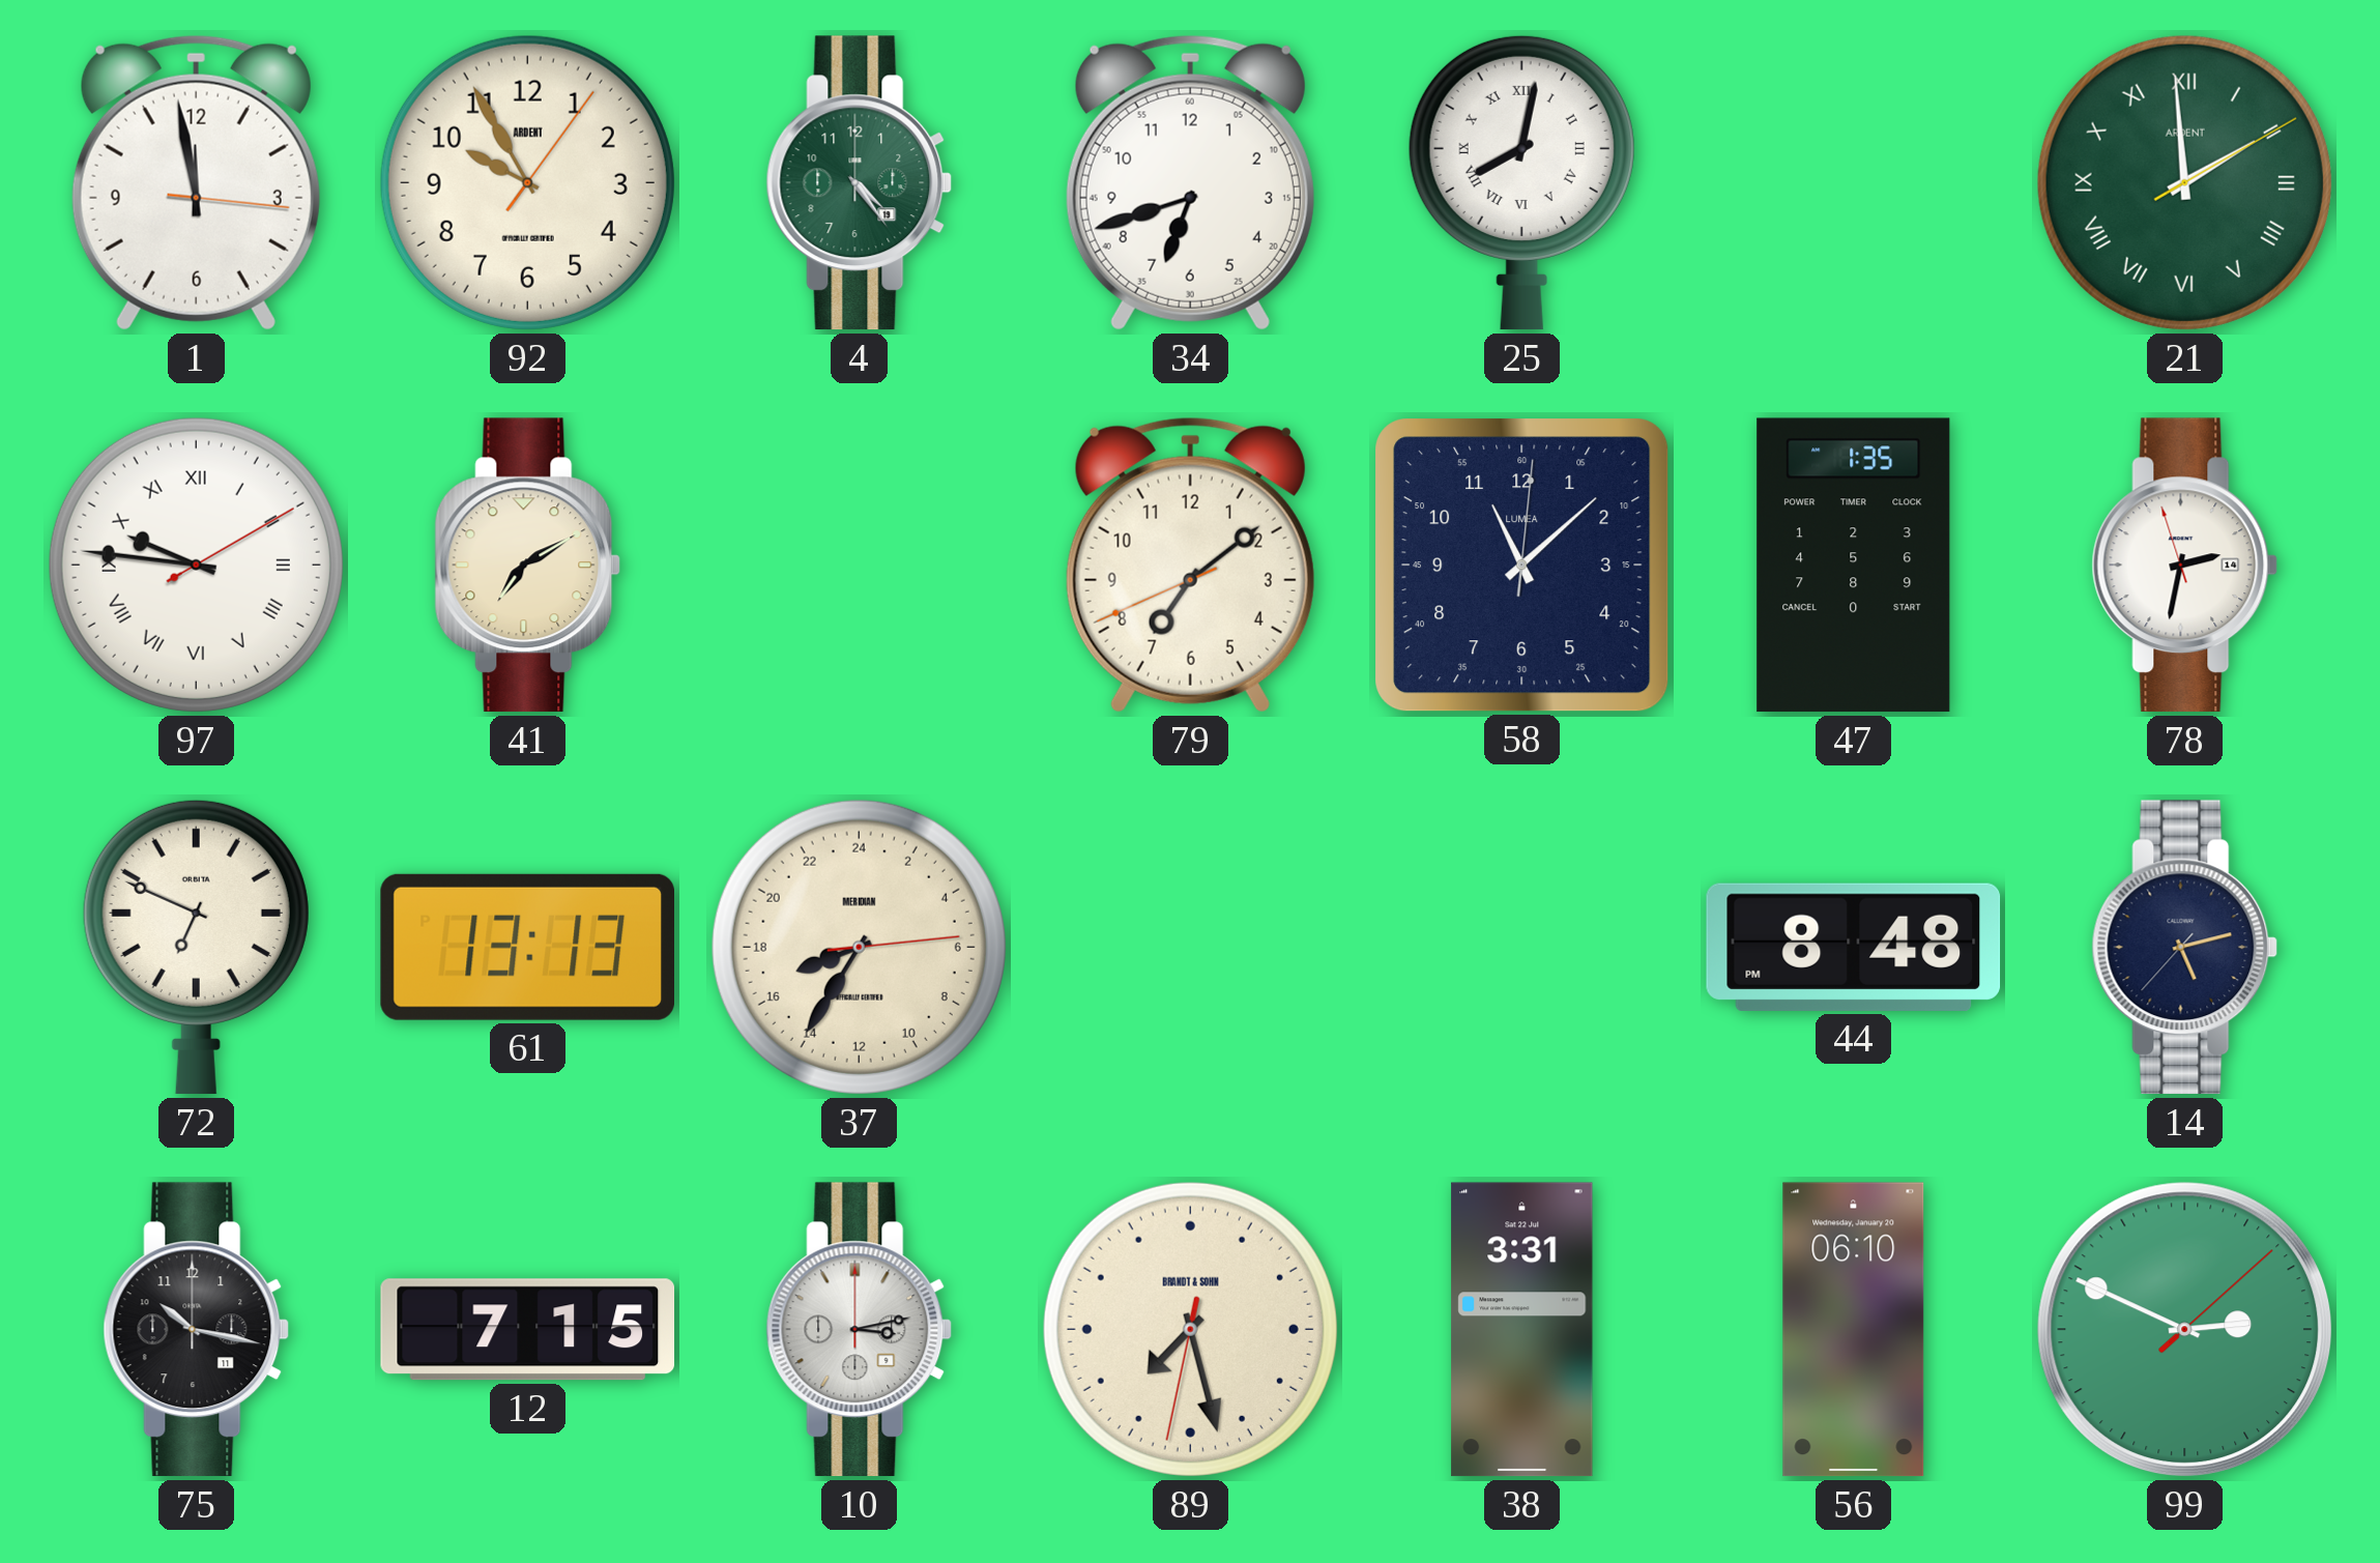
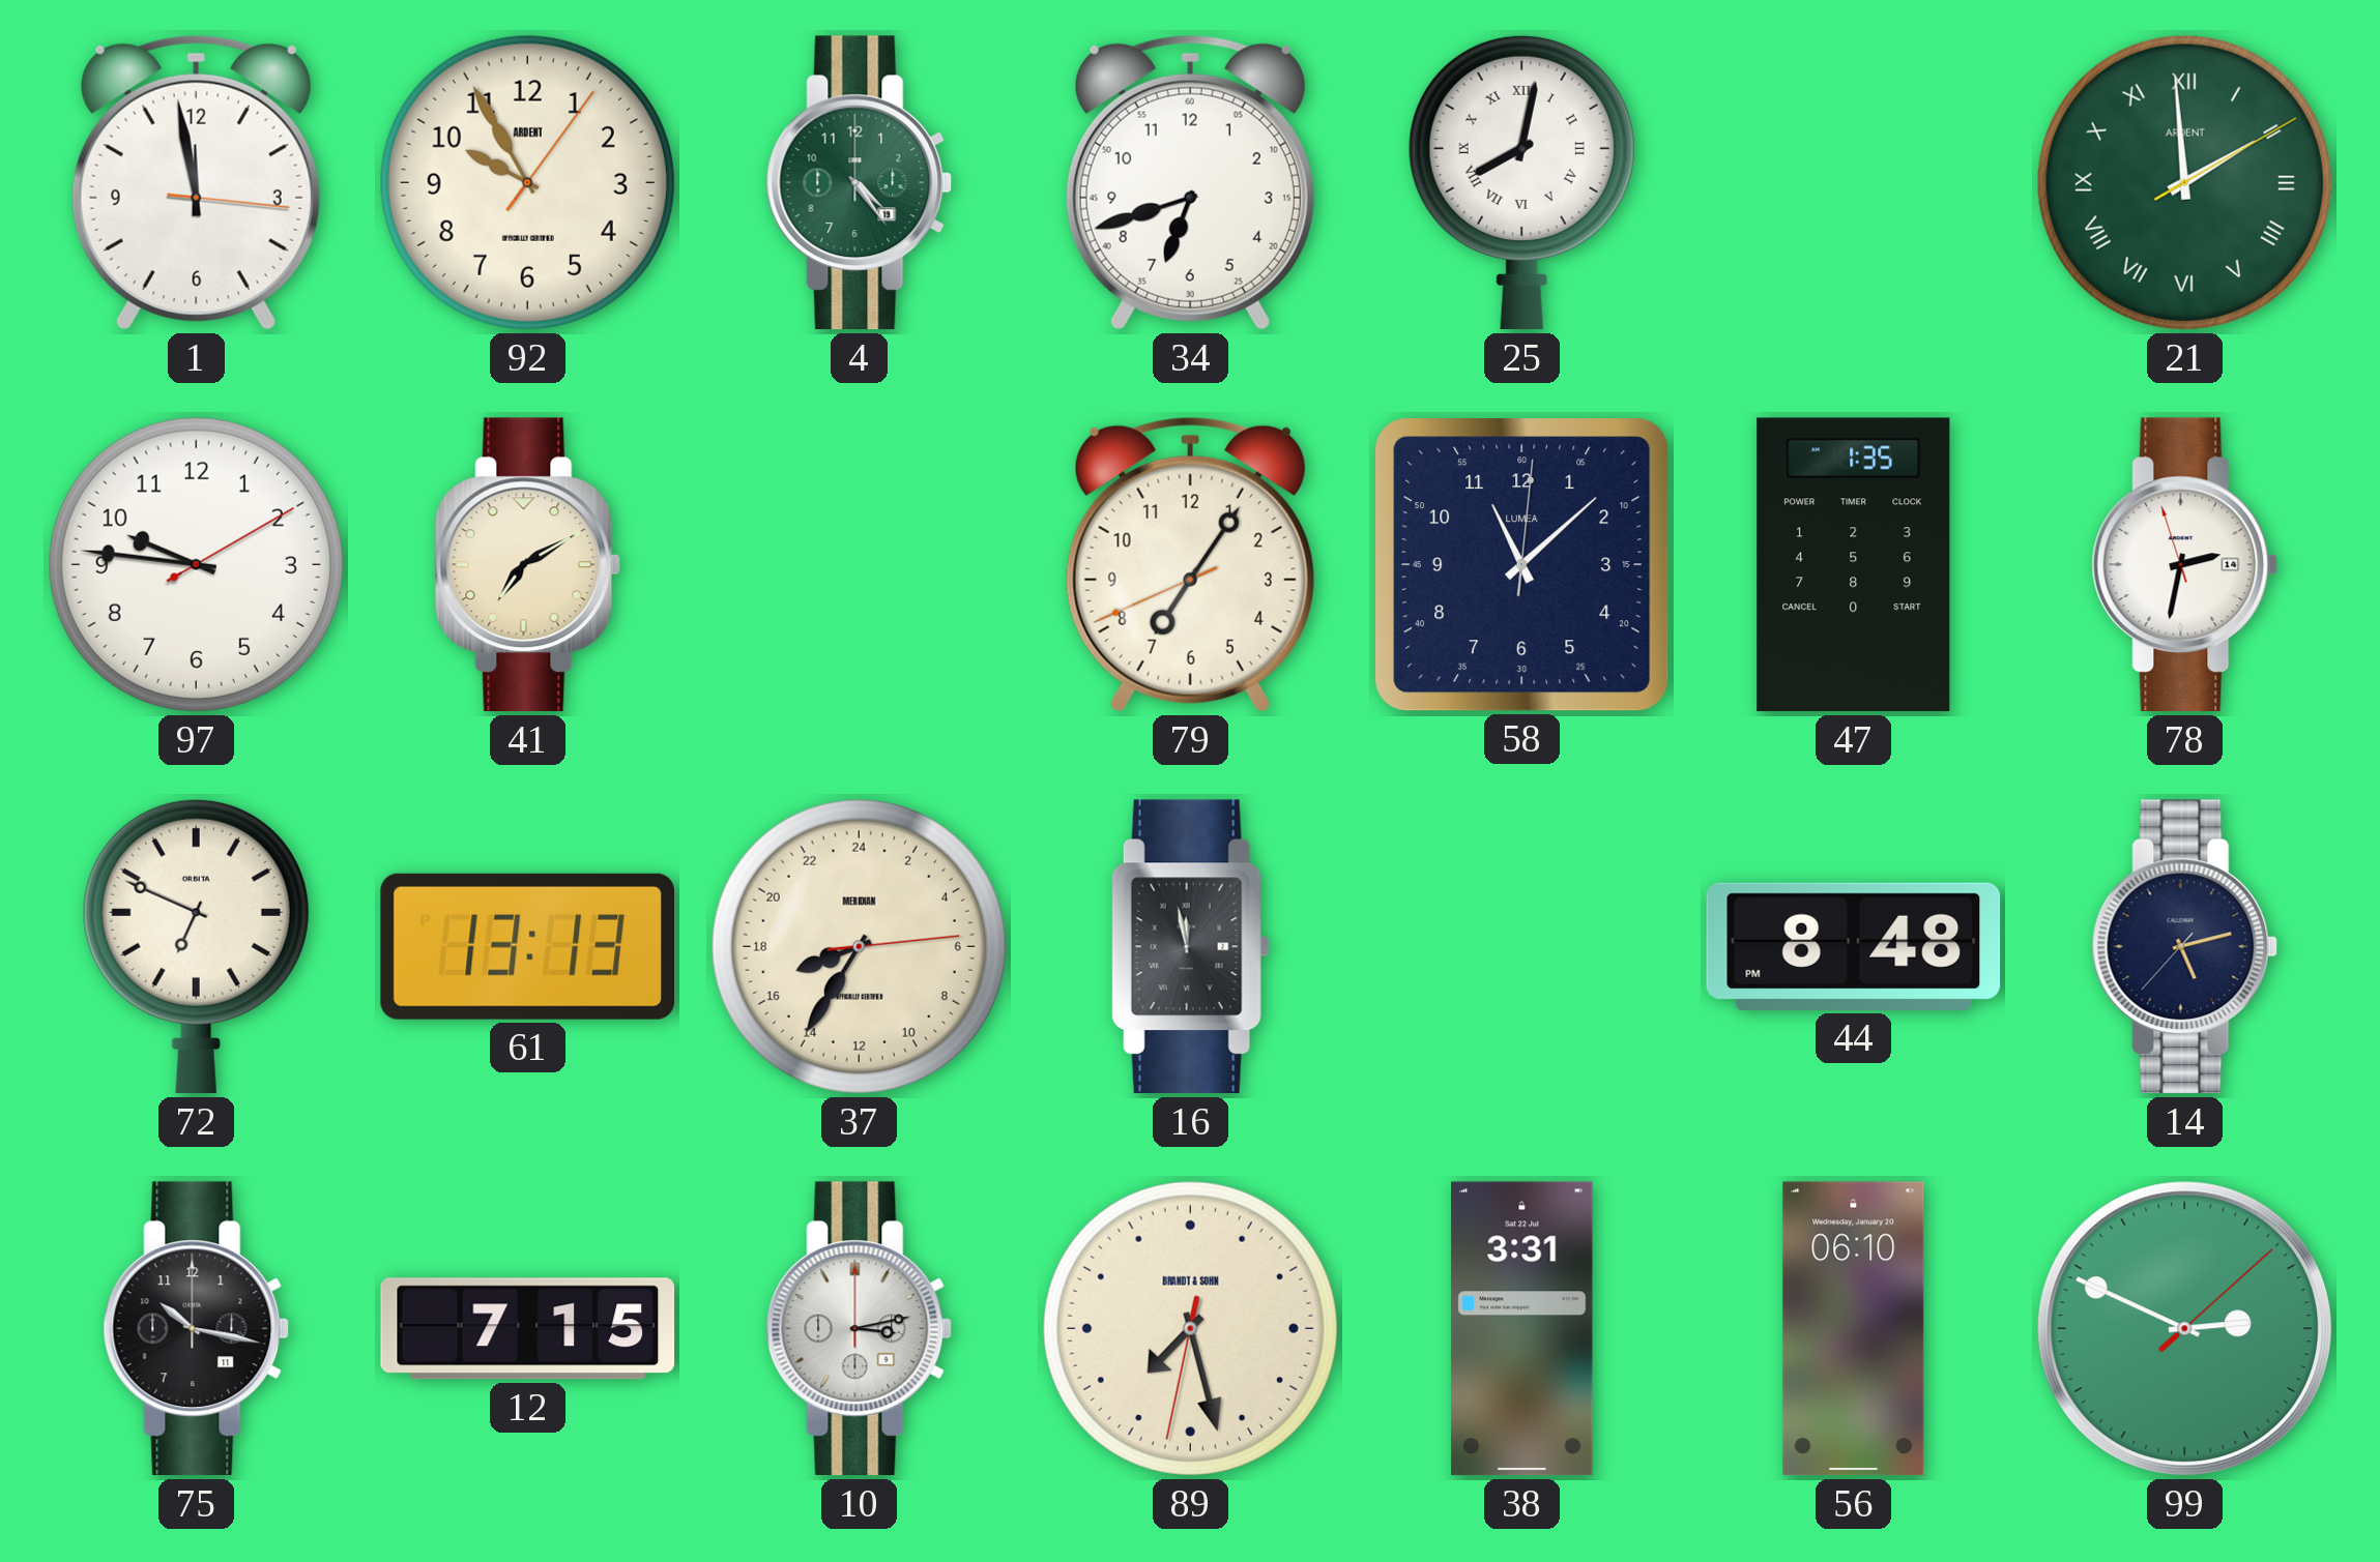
97 numerals: Roman -> Arabic (196, 564)
79: 7:08 -> 7:05 (1190, 564)
16: none -> 11:58 (1190, 947)
